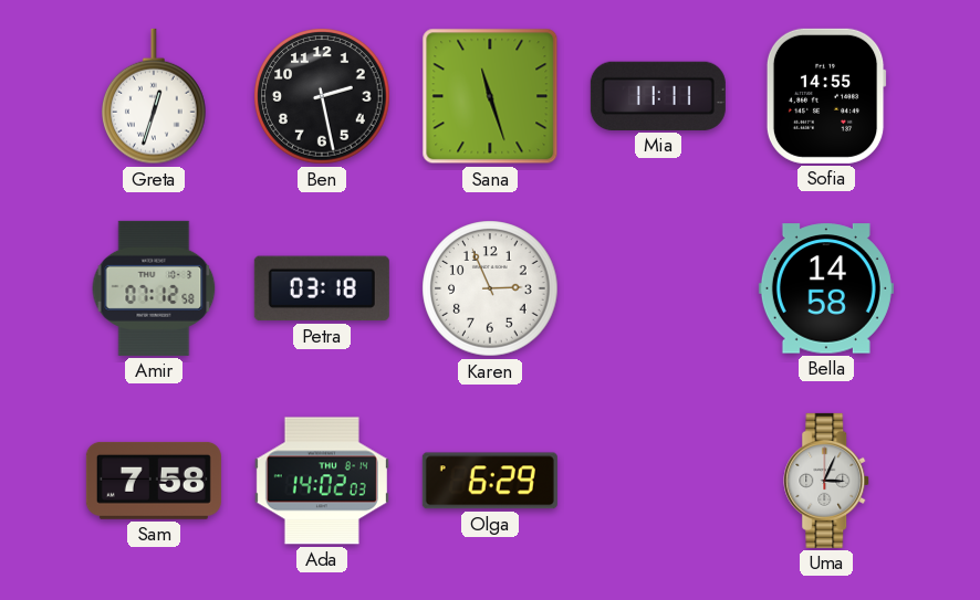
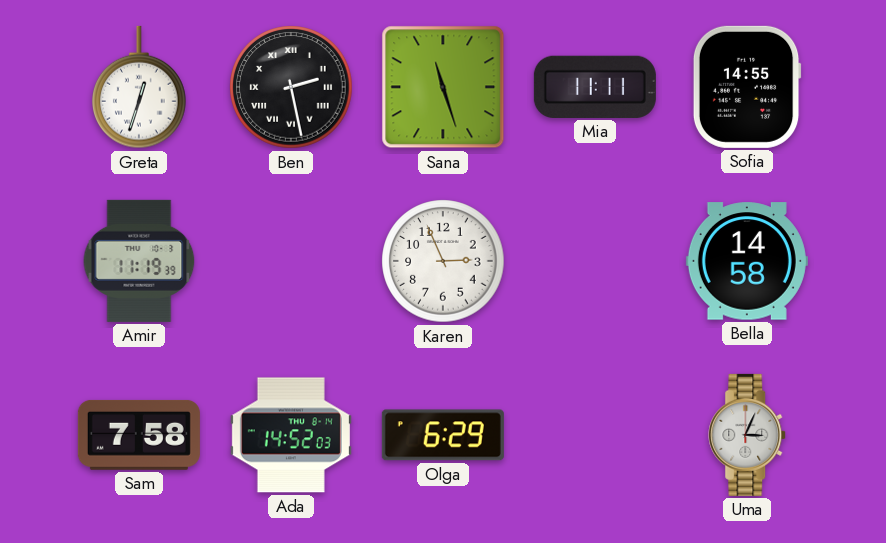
Ben numerals: Arabic -> Roman (291, 87)
Amir: 07:12 -> 11:19 (139, 261)
Petra: 03:18 -> none (322, 288)
Ada: 14:02 -> 14:52 (291, 435)
